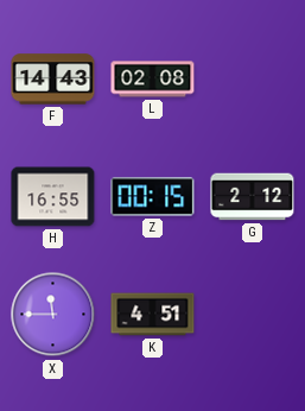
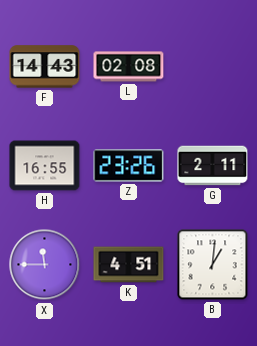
Z: 00:15 -> 23:26 (129, 166)
G: 2:12 -> 2:11 (213, 166)
B: none -> 1:01 (213, 265)
